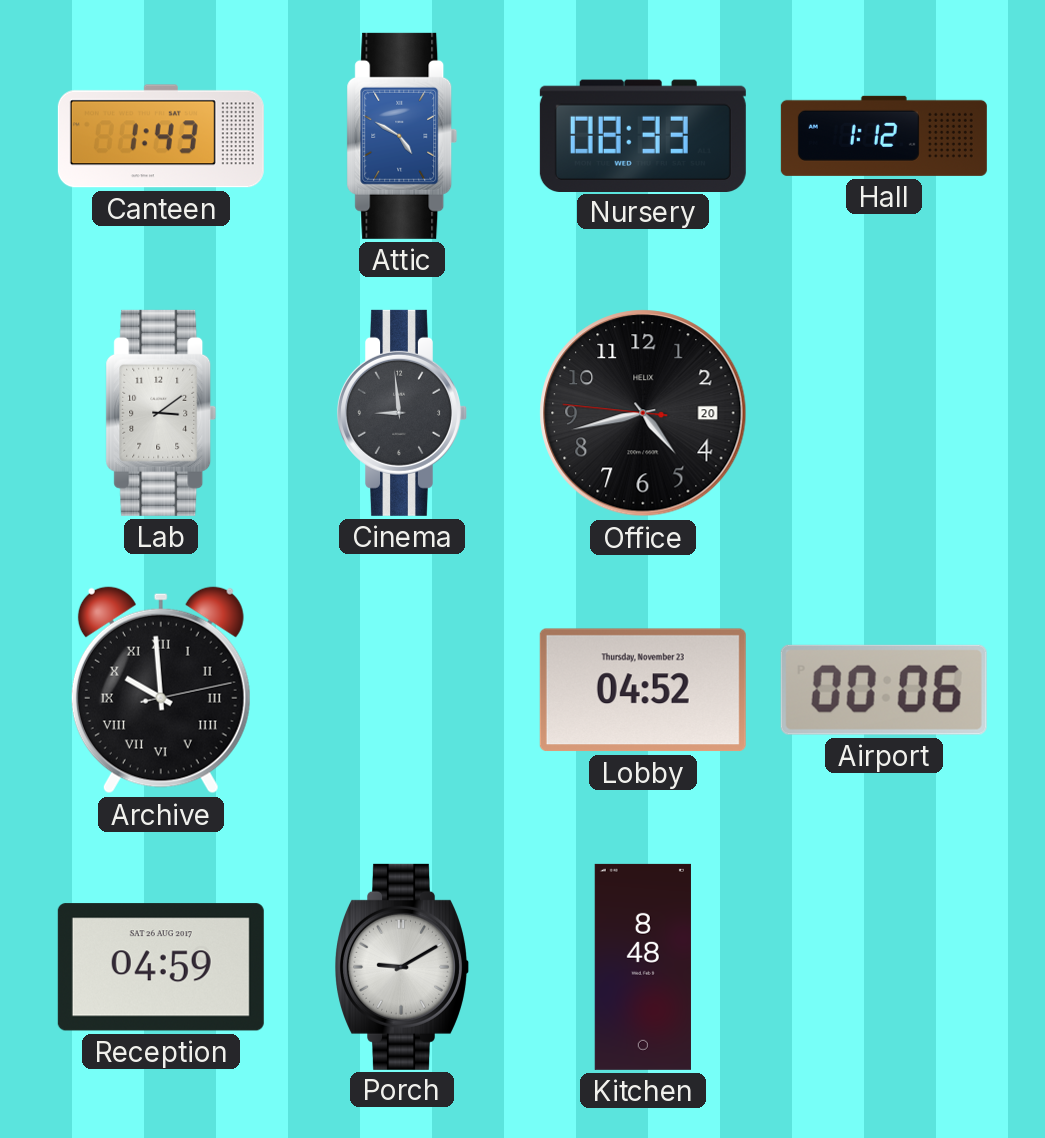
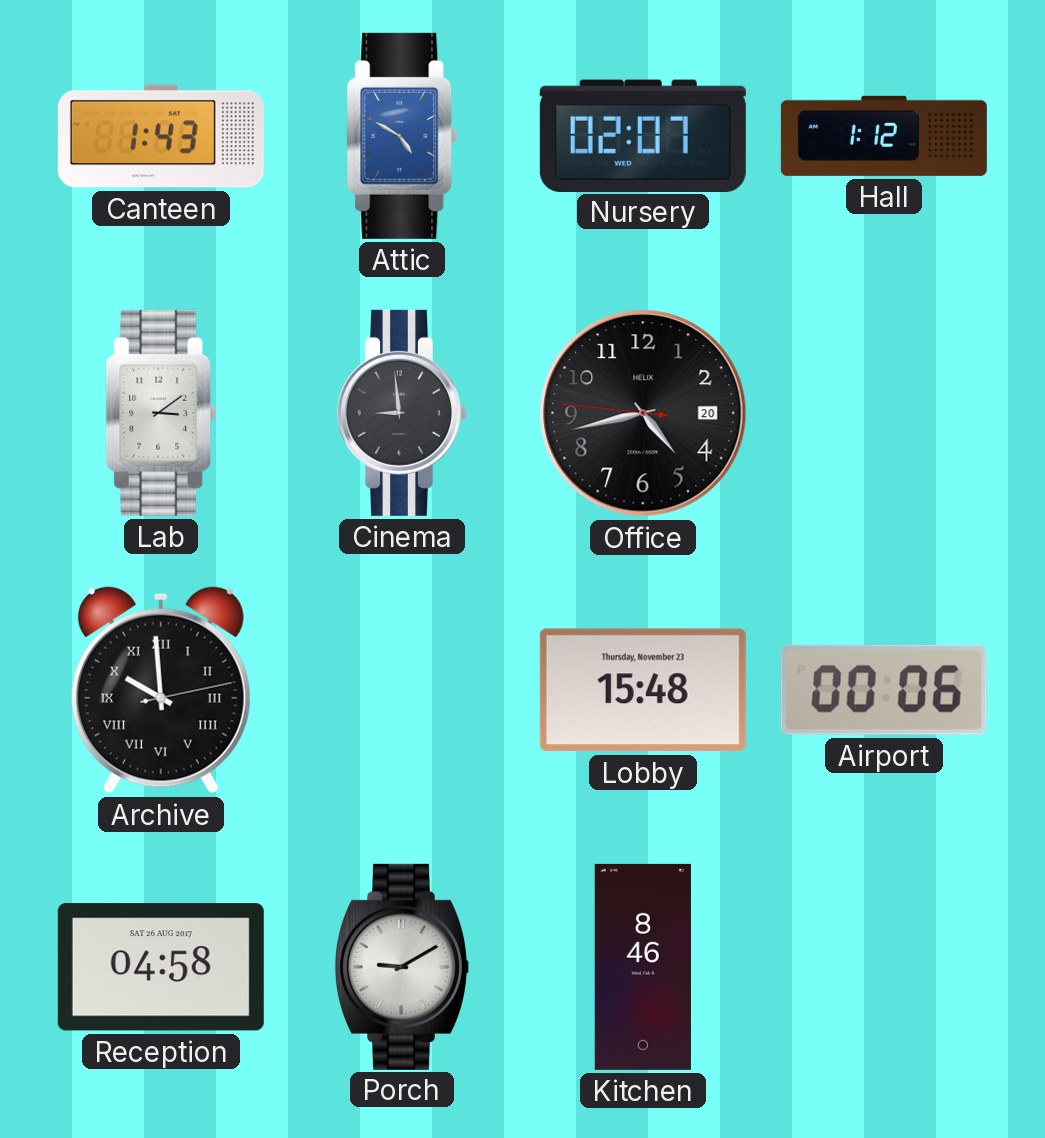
Nursery: 08:33 -> 02:07 (643, 135)
Lobby: 04:52 -> 15:48 (643, 690)
Reception: 04:59 -> 04:58 (161, 967)
Kitchen: 8:48 -> 8:46 (643, 967)
